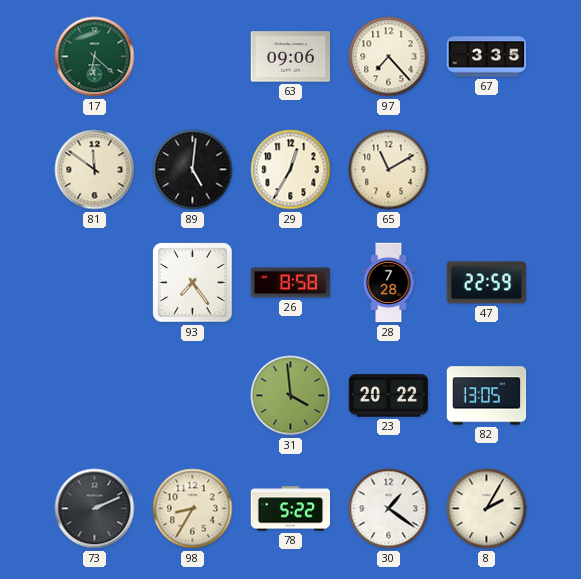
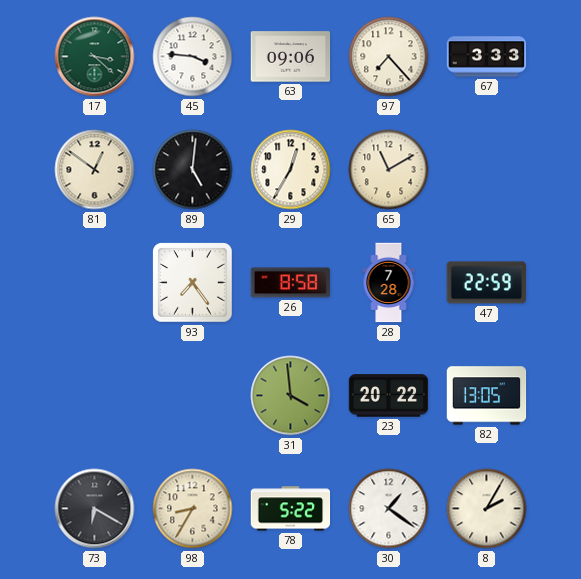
17: 6:22 -> 3:22 (95, 57)
45: none -> 3:46 (193, 57)
67: 3:35 -> 3:33 (487, 57)
81: 11:51 -> 12:51 (95, 170)
73: 2:11 -> 6:20 (95, 509)
